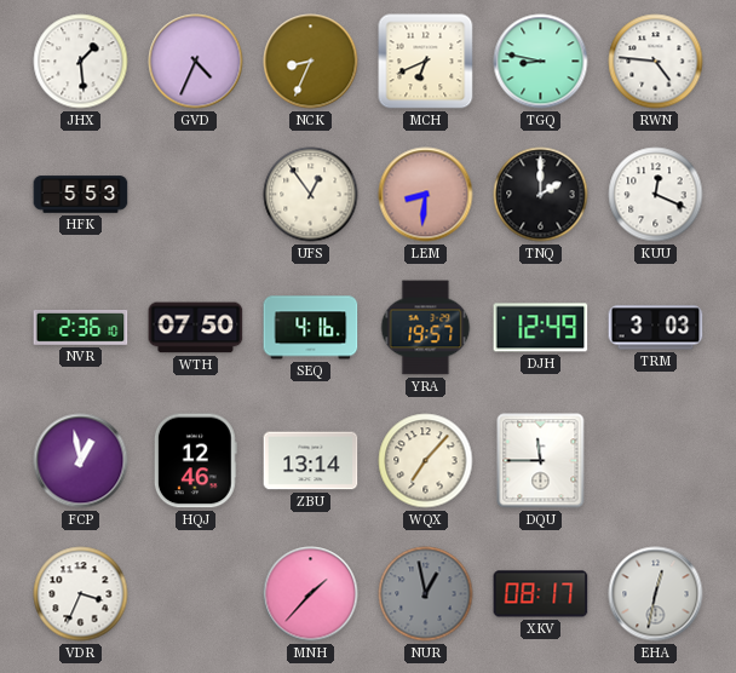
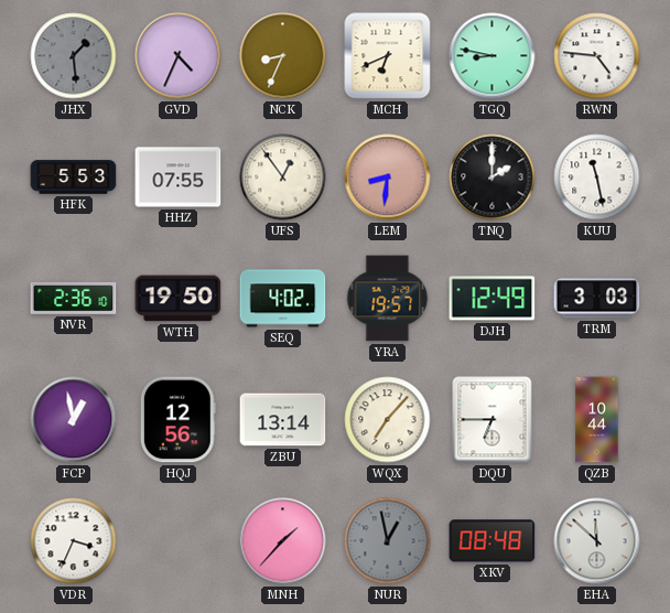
JHX dial: white -> grey (74, 56)
HHZ: none -> 07:55 (179, 178)
KUU: 12:19 -> 11:28 (597, 178)
WTH: 07:50 -> 19:50 (179, 299)
SEQ: 4:16 -> 4:02 (283, 299)
HQJ: 12:46 -> 12:56 (177, 420)
DQU: 11:45 -> 6:45 (493, 420)
QZB: none -> 10:44 (597, 420)
XKV: 08:17 -> 08:48 (493, 541)
EHA: 12:32 -> 11:52 (597, 541)
